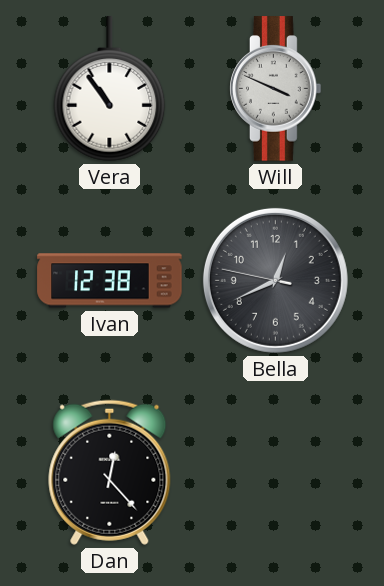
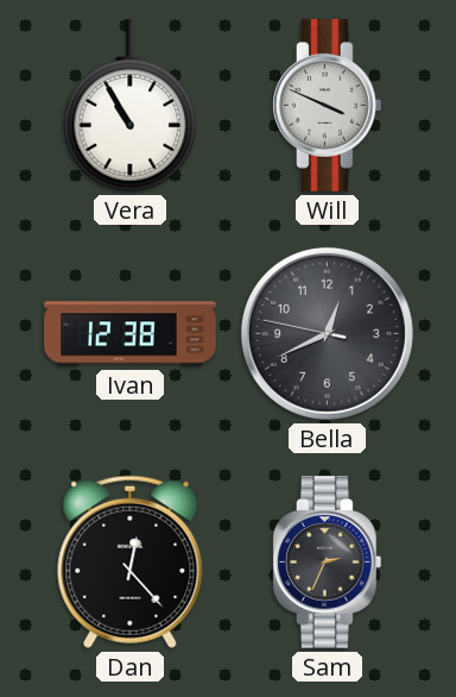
Vera: 10:54 -> 10:55 (131, 106)
Sam: none -> 2:34 (328, 563)
